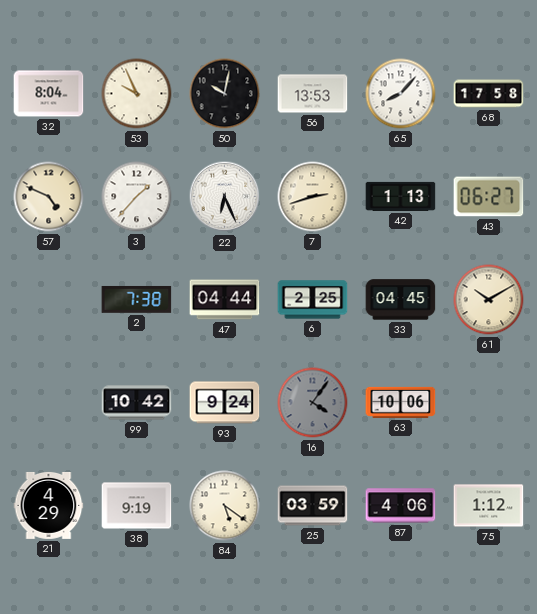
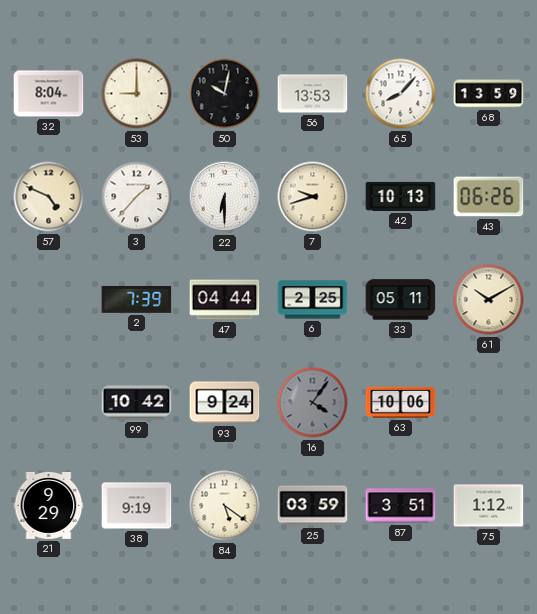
53: 9:56 -> 9:00 (137, 94)
68: 17:58 -> 13:59 (489, 94)
22: 6:26 -> 6:30 (225, 197)
7: 2:42 -> 9:42 (313, 197)
42: 1:13 -> 10:13 (401, 196)
43: 06:27 -> 06:26 (489, 197)
2: 7:38 -> 7:39 (137, 299)
33: 04:45 -> 05:11 (401, 300)
21: 4:29 -> 9:29 (49, 505)
87: 4:06 -> 3:51 (401, 506)
